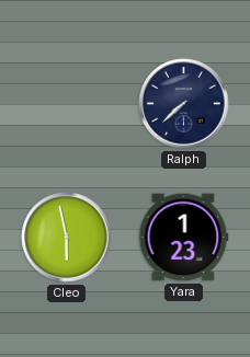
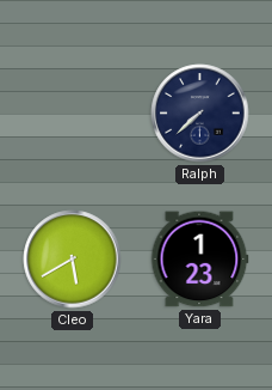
Cleo: 5:58 -> 5:40 (73, 260)
